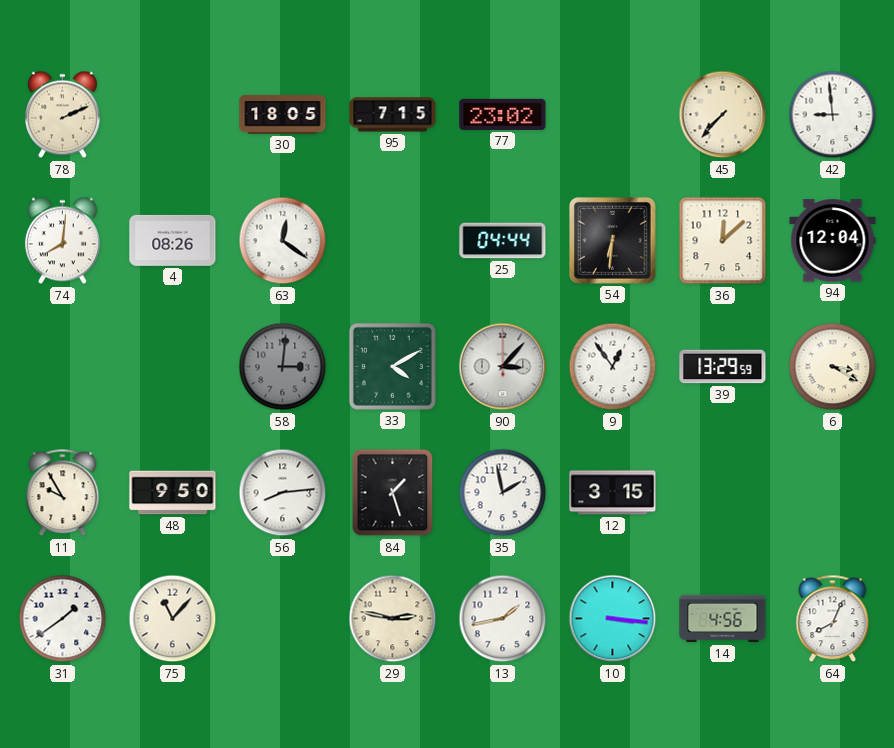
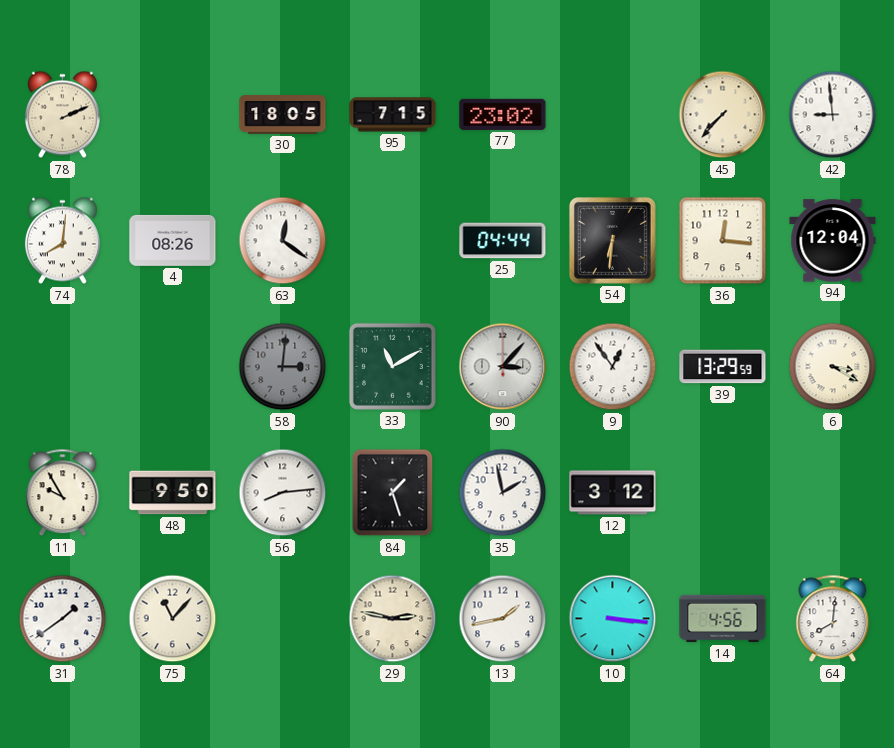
36: 12:08 -> 12:16 (723, 241)
33: 4:10 -> 11:10 (392, 366)
12: 3:15 -> 3:12 (613, 493)
64: 8:04 -> 8:01 (833, 619)
